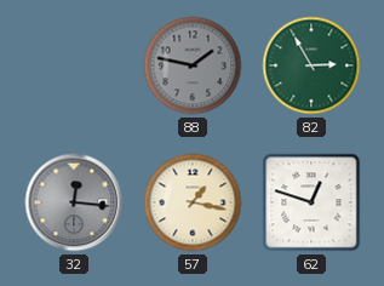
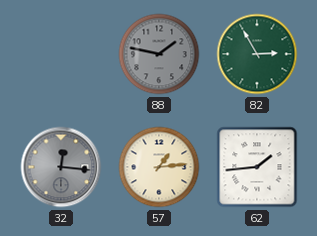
57: 1:17 -> 1:14 (159, 167)
62: 12:48 -> 1:44 (257, 167)
